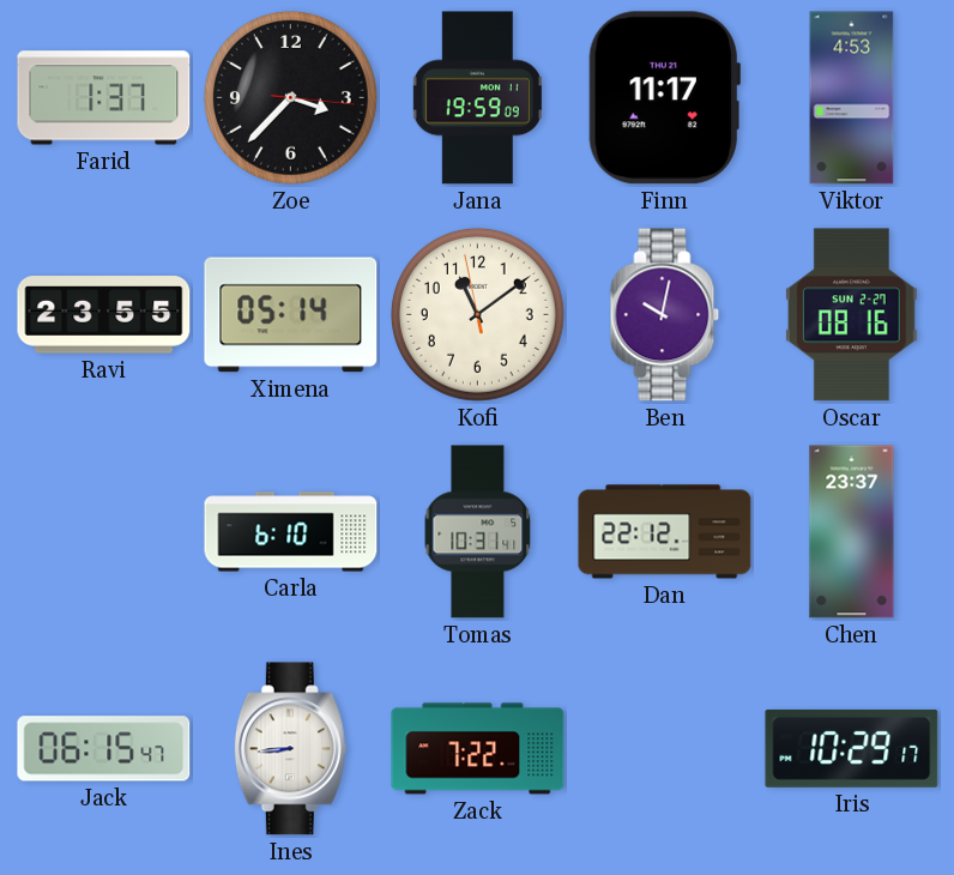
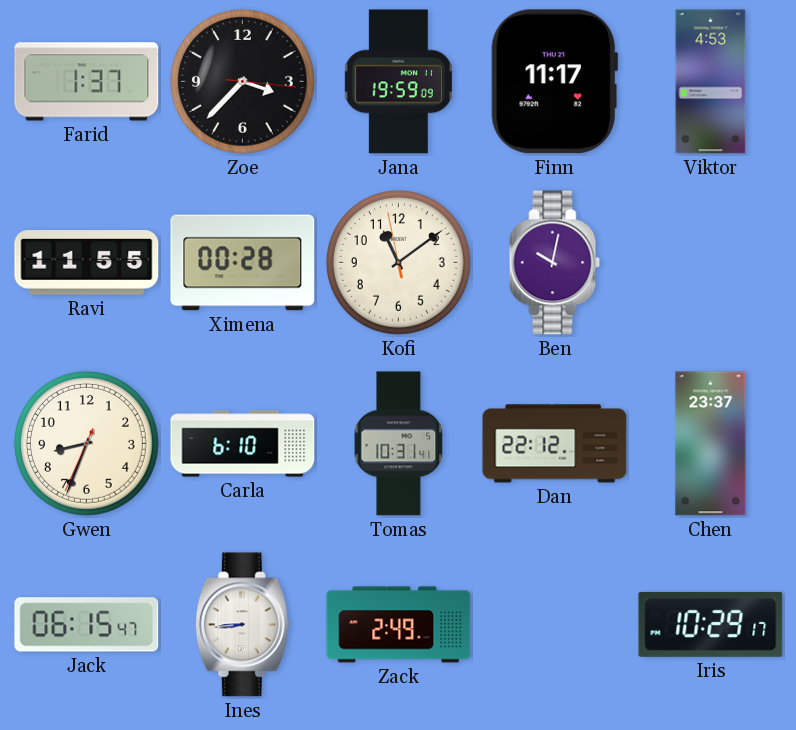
Ravi: 23:55 -> 11:55 (87, 263)
Ximena: 05:14 -> 00:28 (243, 263)
Oscar: 08:16 -> none (851, 315)
Gwen: none -> 8:33 (86, 443)
Zack: 7:22 -> 2:49 (399, 625)
